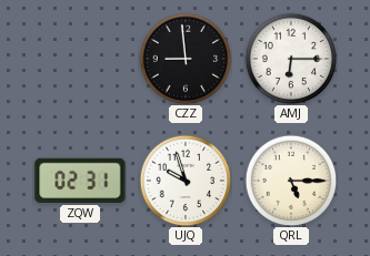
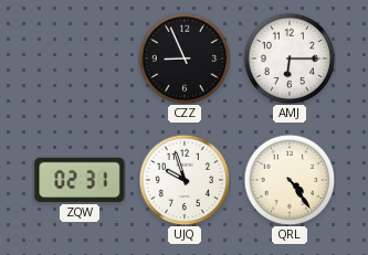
CZZ: 8:59 -> 8:56 (185, 59)
QRL: 5:15 -> 4:24 (290, 180)
